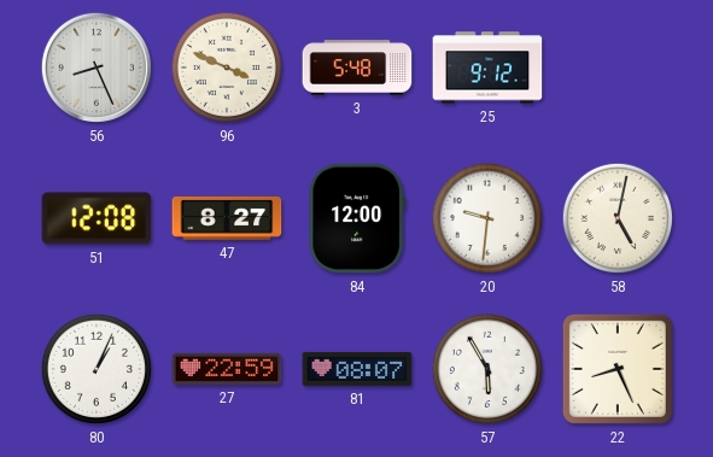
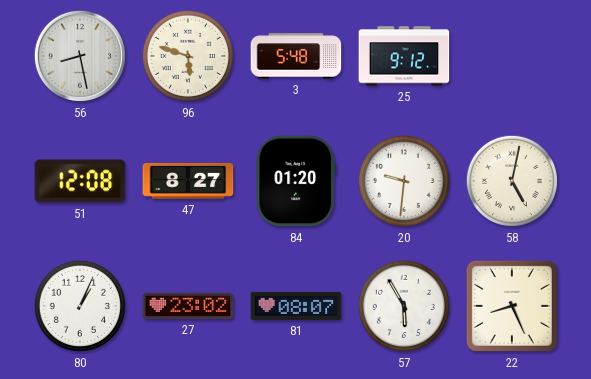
56: 8:26 -> 8:28 (80, 56)
96: 3:49 -> 5:48 (188, 56)
84: 12:00 -> 01:20 (296, 181)
27: 22:59 -> 23:02 (188, 306)
